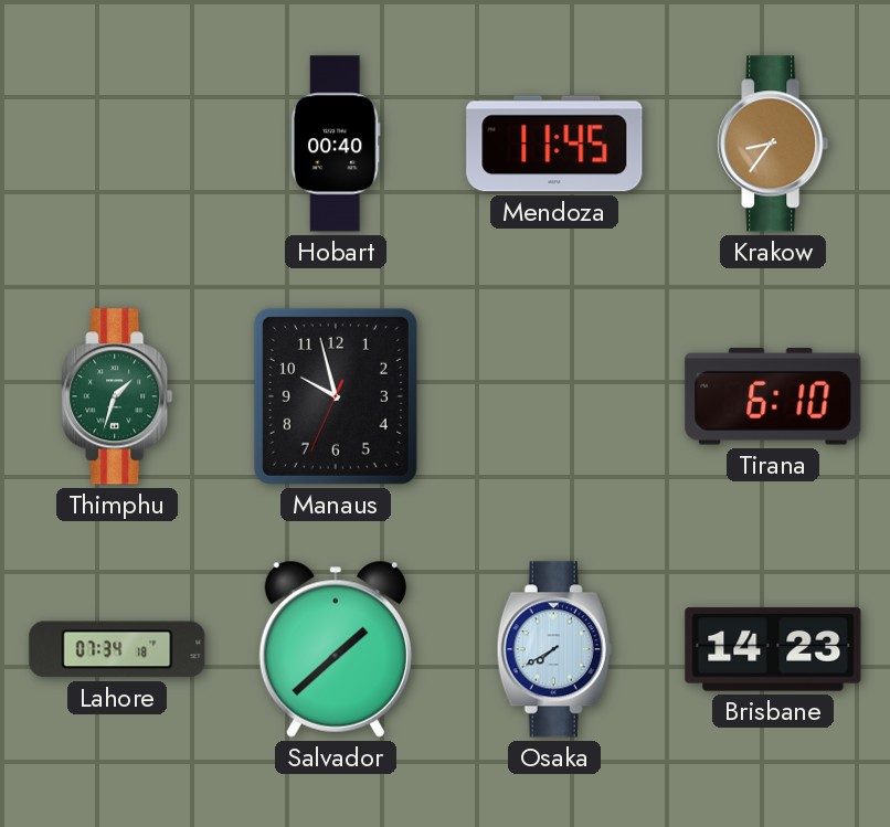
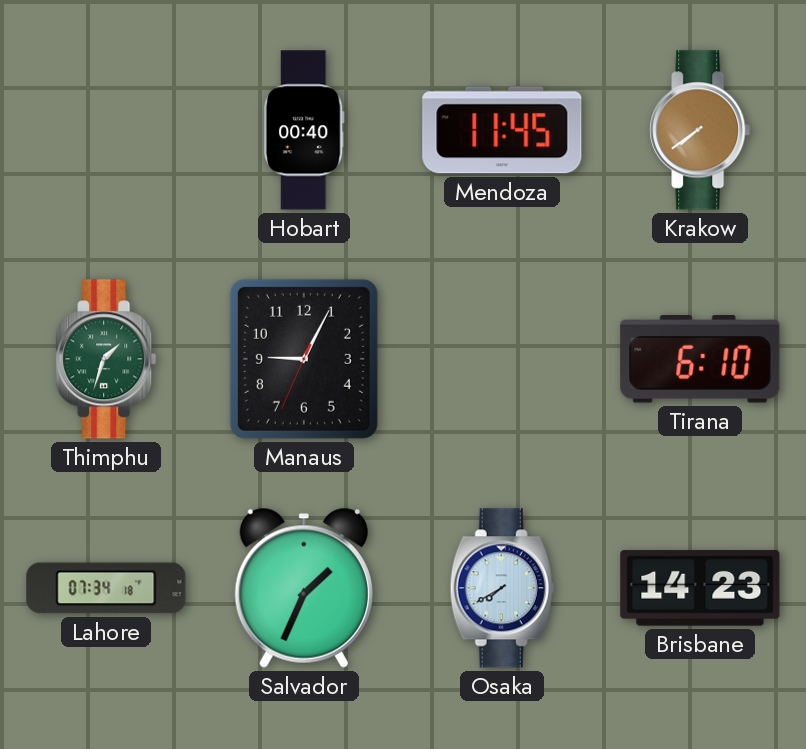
Krakow: 8:36 -> 7:39 (700, 130)
Manaus: 9:57 -> 9:04 (304, 359)
Salvador: 1:38 -> 1:34 (304, 588)
